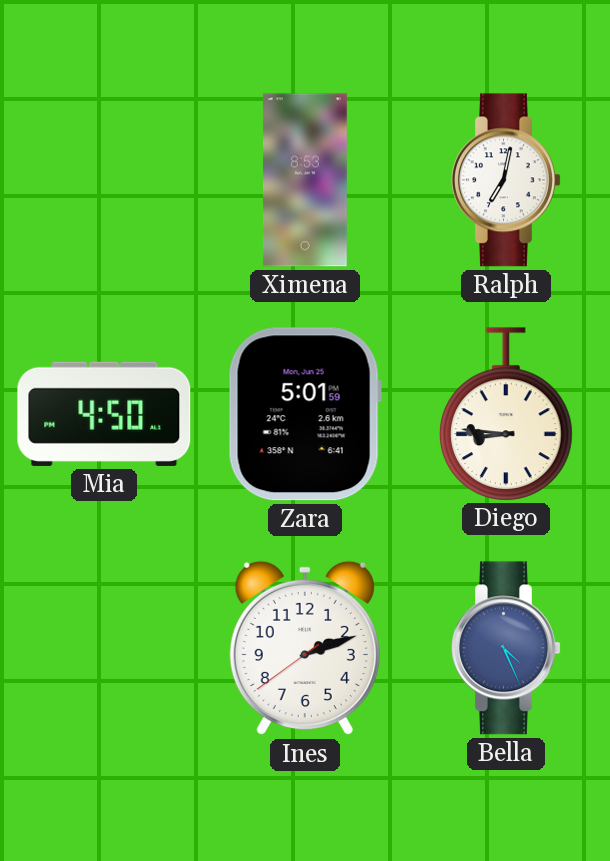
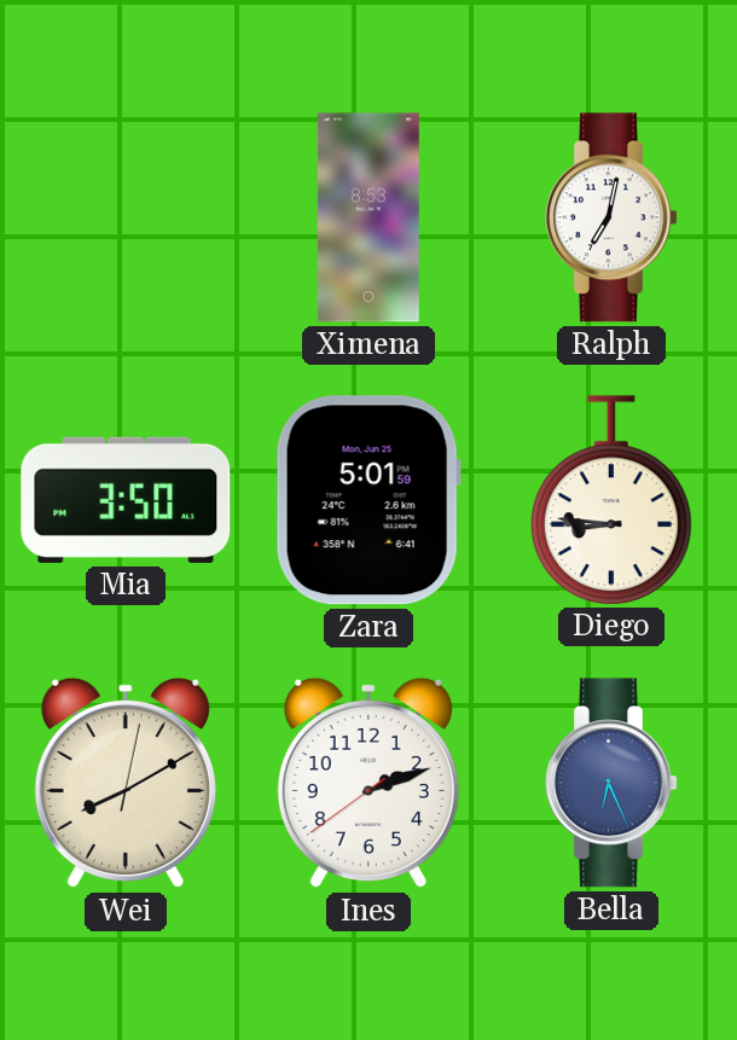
Mia: 4:50 -> 3:50 (126, 500)
Wei: none -> 8:10 (126, 783)
Bella: 4:26 -> 6:26 (611, 783)
